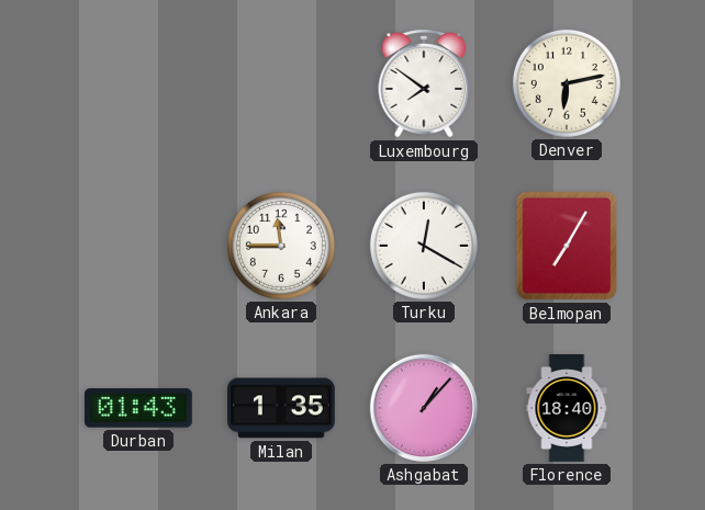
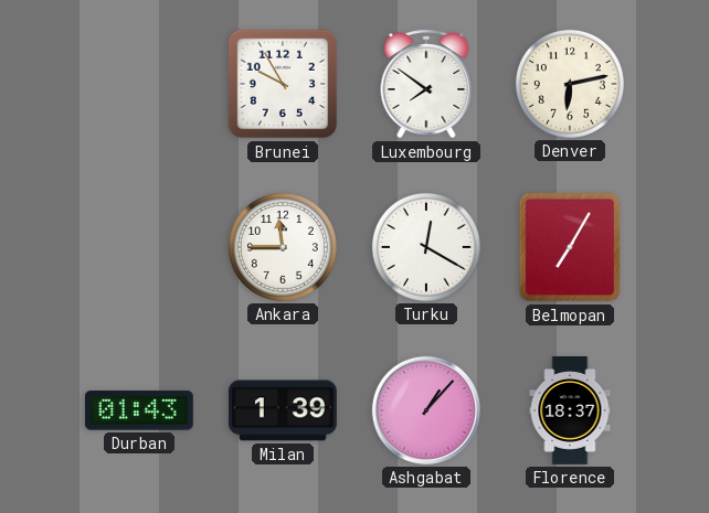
Brunei: none -> 9:55 (283, 84)
Milan: 1:35 -> 1:39 (283, 410)
Florence: 18:40 -> 18:37 (570, 412)
